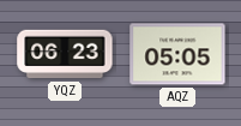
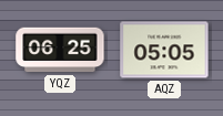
YQZ: 06:23 -> 06:25 (60, 50)
